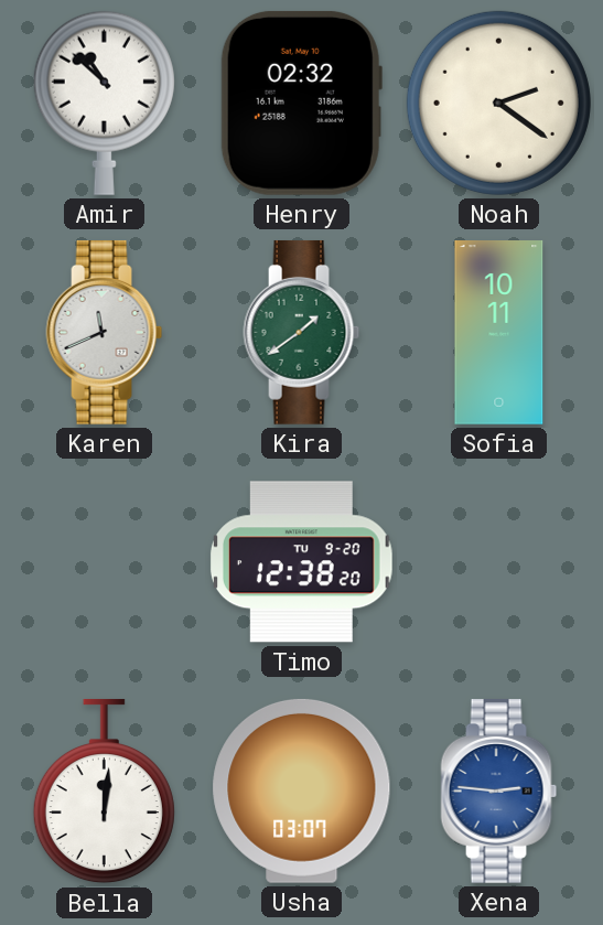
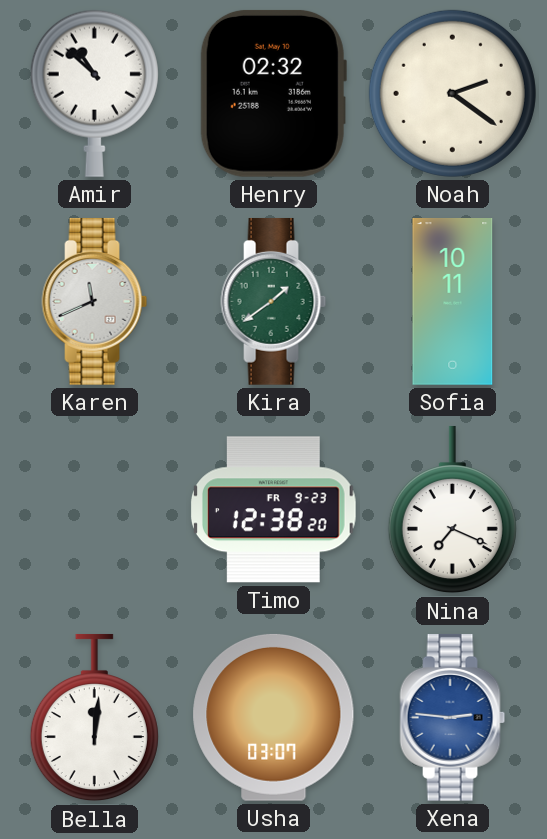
Timo date: TU 9-20 -> FR 9-23 (273, 510)
Nina: none -> 7:19 (452, 510)
